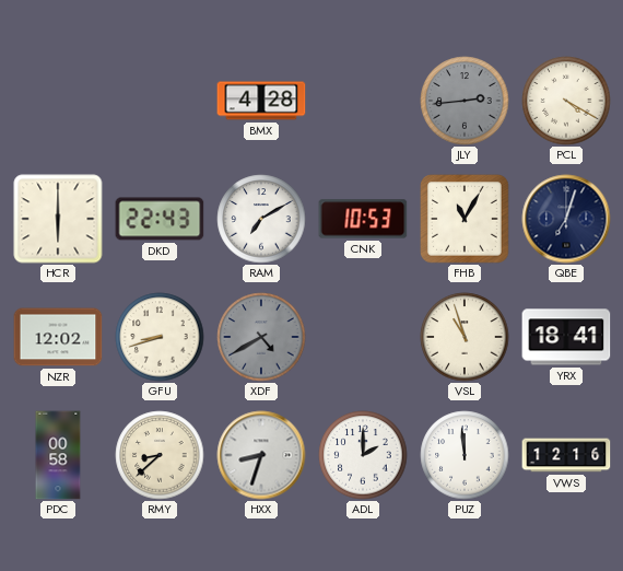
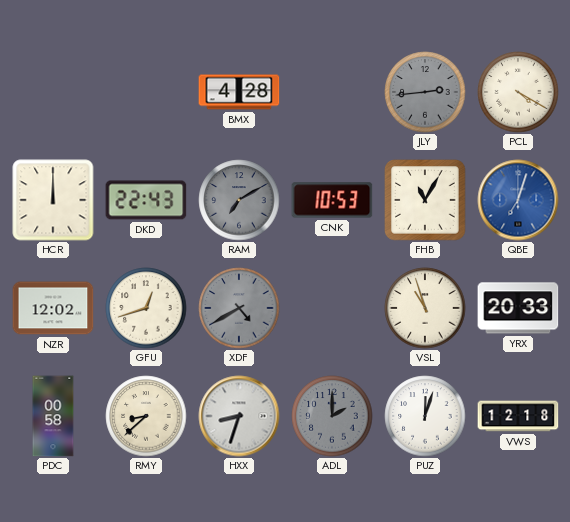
HCR: 6:00 -> 12:00 (53, 200)
RAM dial: white -> grey (239, 200)
QBE dial: navy -> blue (518, 200)
GFU: 8:42 -> 12:42 (146, 308)
YRX: 18:41 -> 20:33 (518, 308)
ADL dial: white -> grey (332, 416)
PUZ: 11:59 -> 12:03 (425, 416)
VWS: 12:16 -> 12:18 (518, 416)
